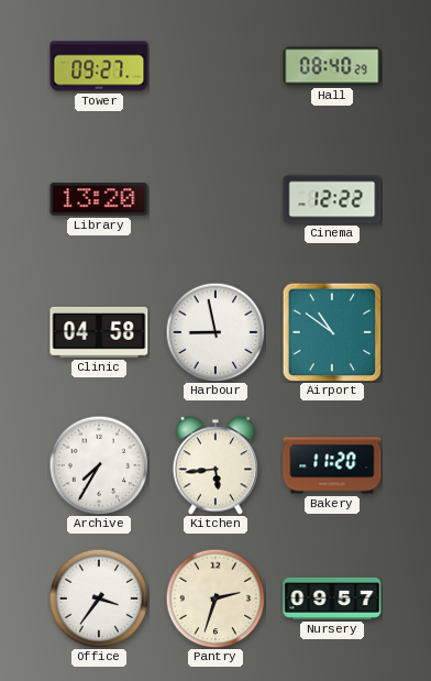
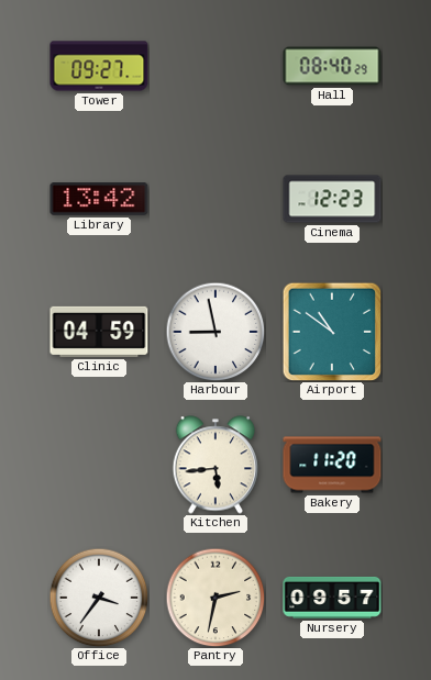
Library: 13:20 -> 13:42 (99, 199)
Cinema: 12:22 -> 12:23 (332, 199)
Clinic: 04:58 -> 04:59 (99, 332)
Archive: 7:35 -> none (99, 465)
Pantry: 2:33 -> 2:32 (215, 598)
